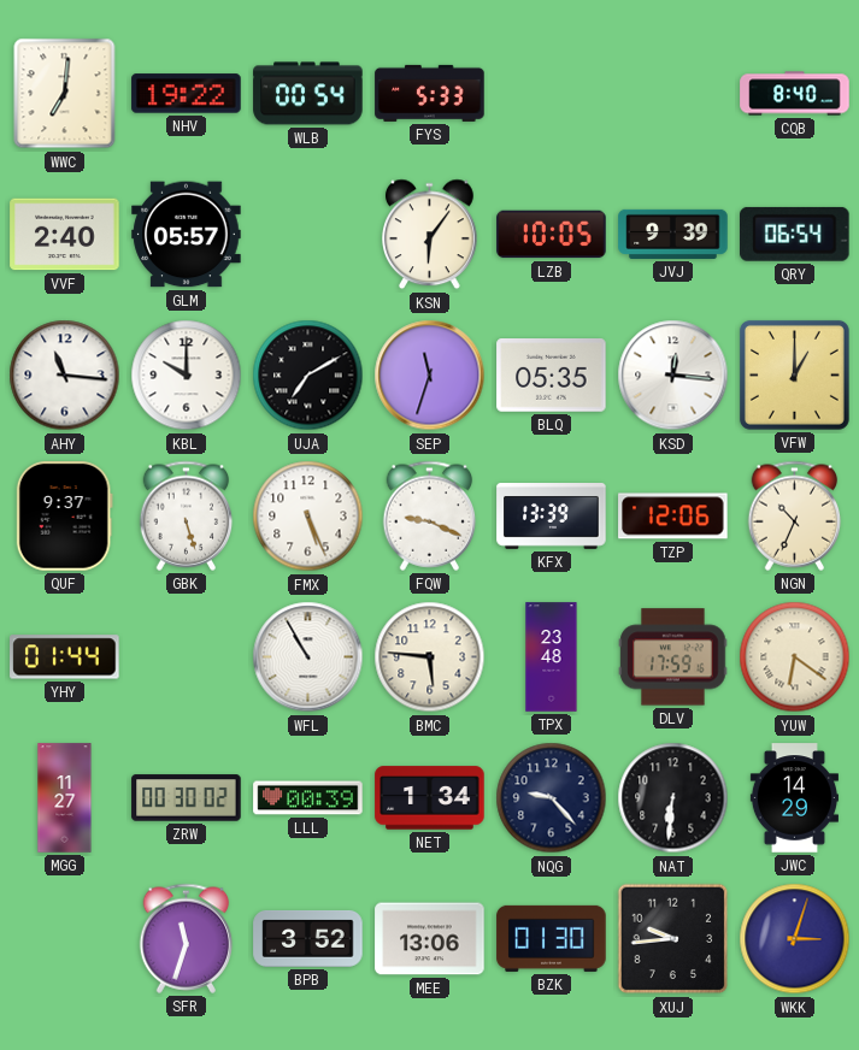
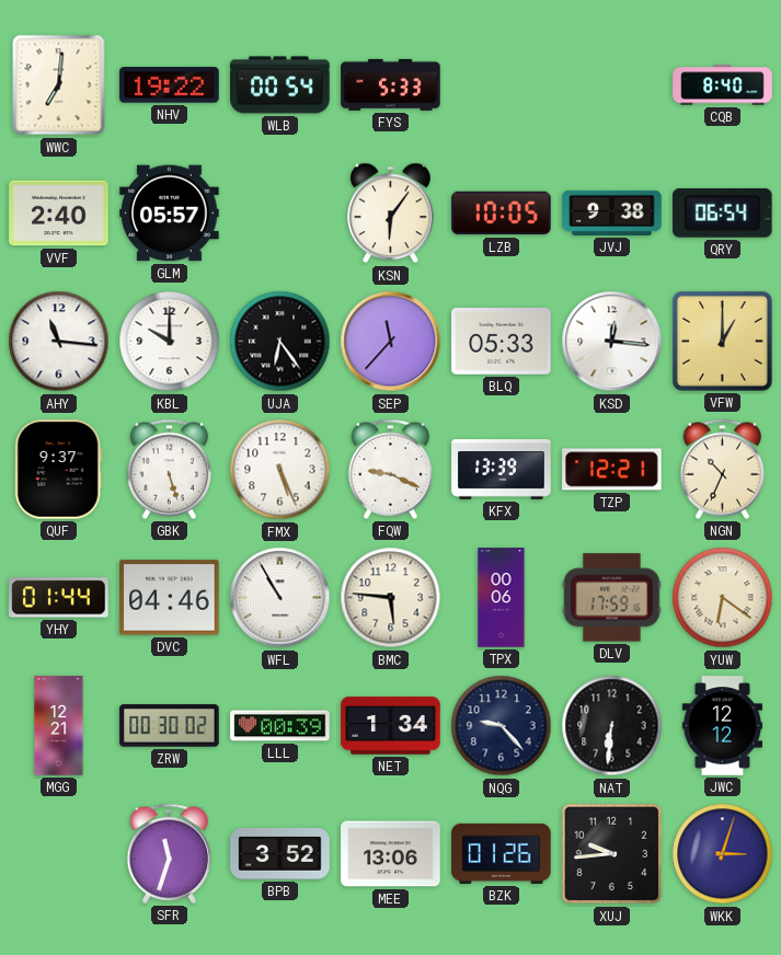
JVJ: 9:39 -> 9:38 (612, 212)
UJA: 7:10 -> 6:24 (280, 342)
SEP: 11:33 -> 11:37 (391, 342)
BLQ: 05:35 -> 05:33 (502, 342)
TZP: 12:06 -> 12:21 (612, 470)
DVC: none -> 04:46 (170, 598)
TPX: 23:48 -> 00:06 (502, 598)
MGG: 11:27 -> 12:21 (59, 726)
JWC: 14:29 -> 12:12 (722, 726)
BZK: 01:30 -> 01:26 (502, 853)
